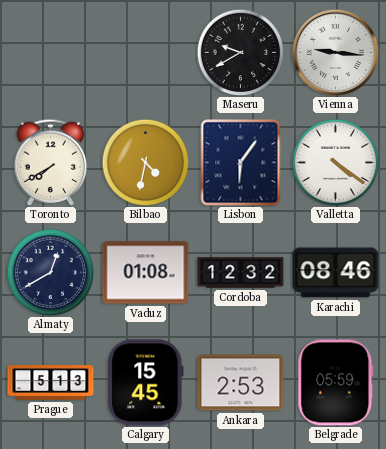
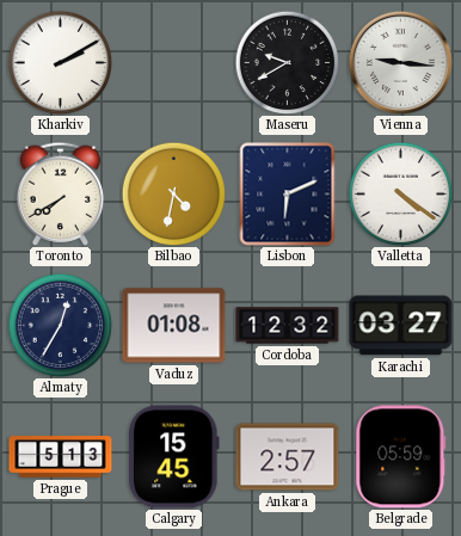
Kharkiv: none -> 2:10 (60, 62)
Lisbon: 6:06 -> 6:11 (288, 195)
Almaty: 12:40 -> 12:35 (60, 325)
Karachi: 08:46 -> 03:27 (401, 326)
Ankara: 2:53 -> 2:57 (288, 457)
